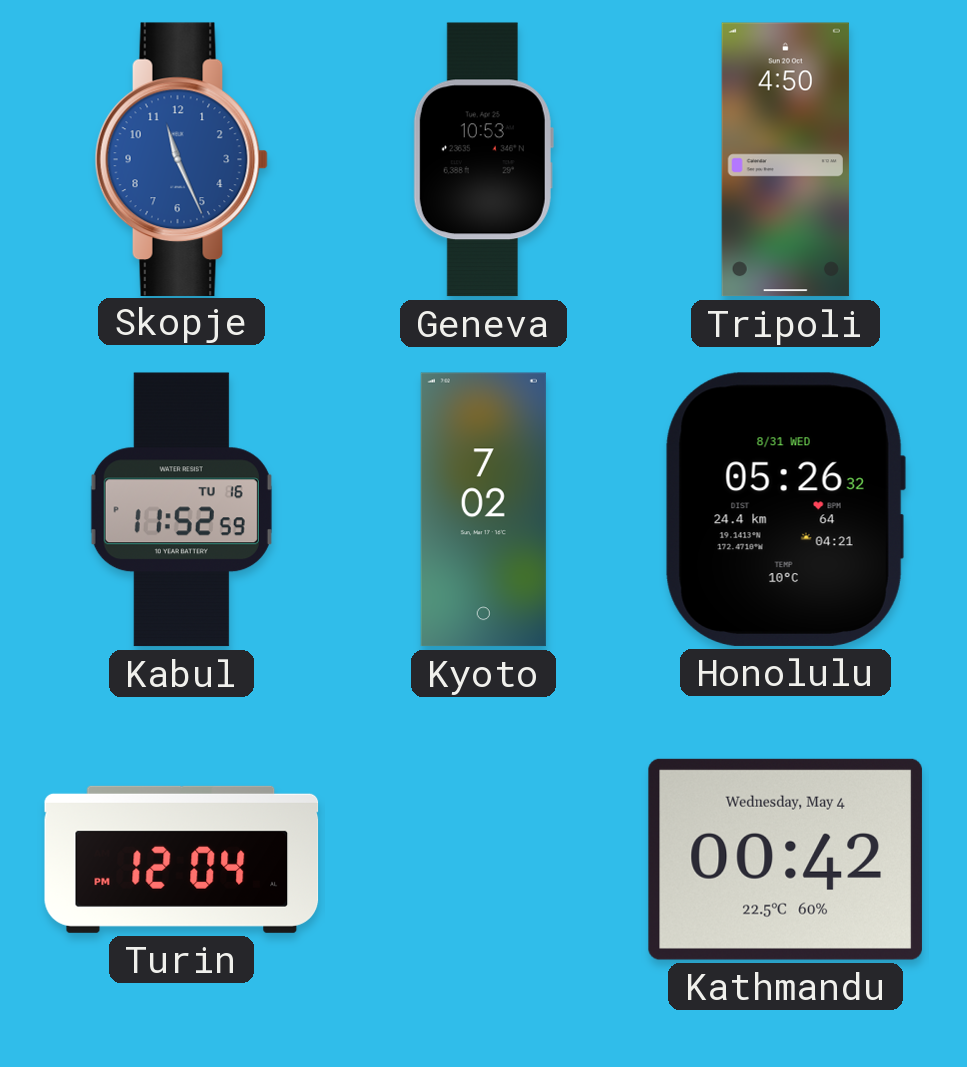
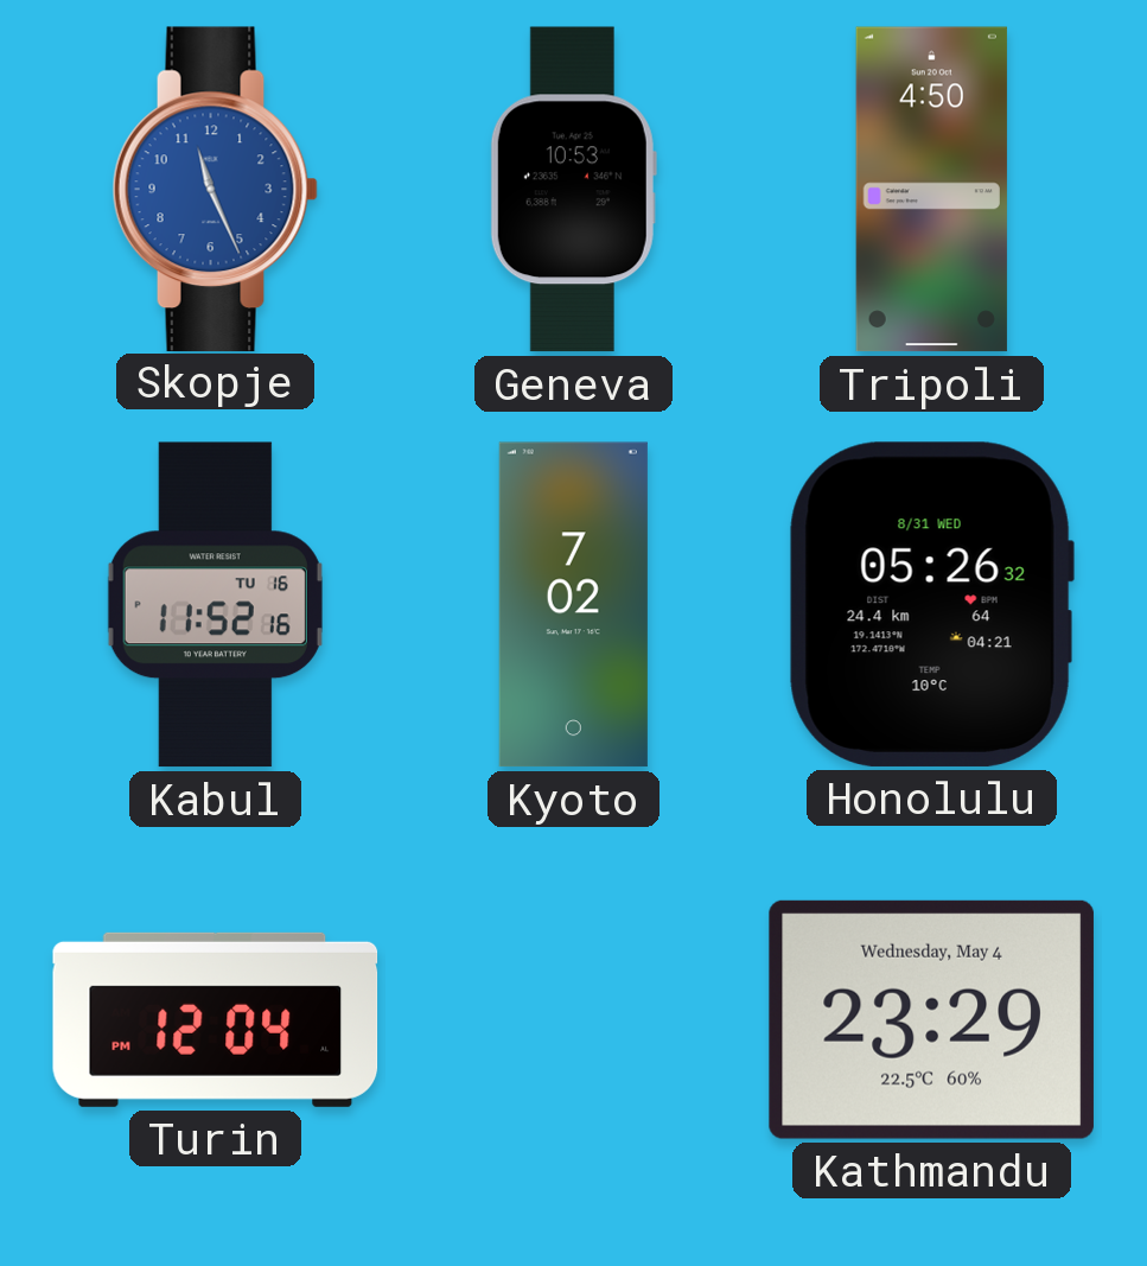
Kabul: 11:52:59 -> 11:52:16 (215, 605)
Kathmandu: 00:42 -> 23:29 (931, 1019)
